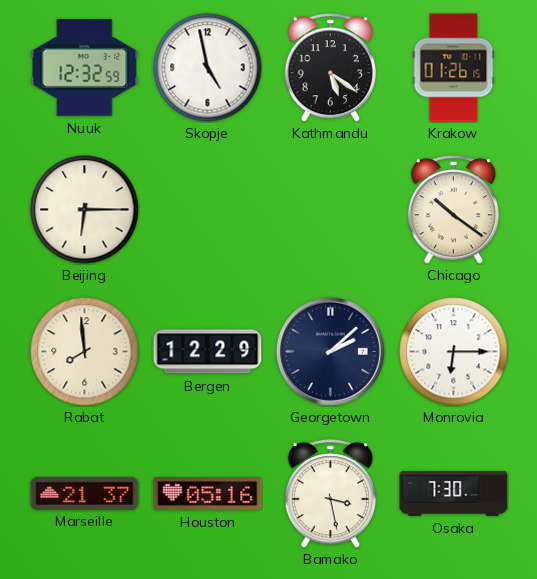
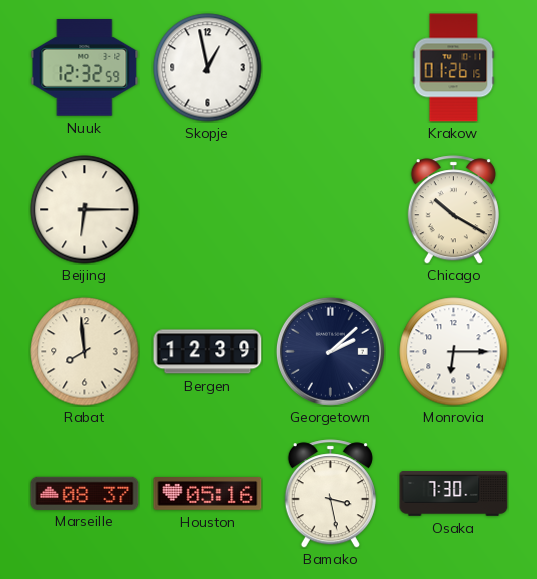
Skopje: 4:58 -> 12:58 (208, 68)
Kathmandu: 5:21 -> none (330, 68)
Chicago: 10:21 -> 10:20 (453, 210)
Bergen: 12:29 -> 12:39 (208, 352)
Marseille: 21:37 -> 08:37 (85, 493)
